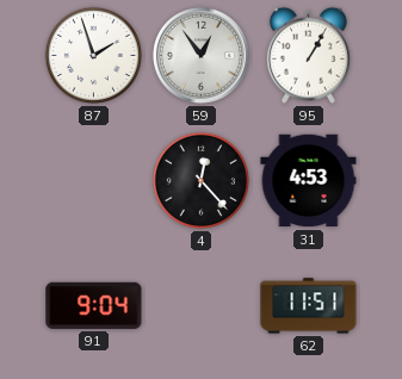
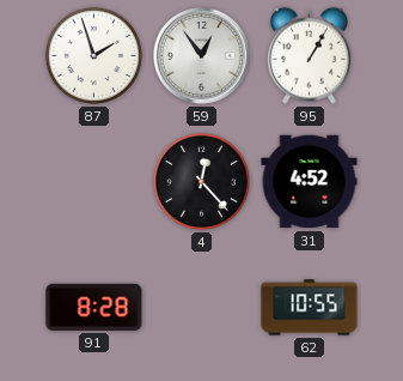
31: 4:53 -> 4:52 (310, 182)
91: 9:04 -> 8:28 (94, 307)
62: 11:51 -> 10:55 (310, 308)
